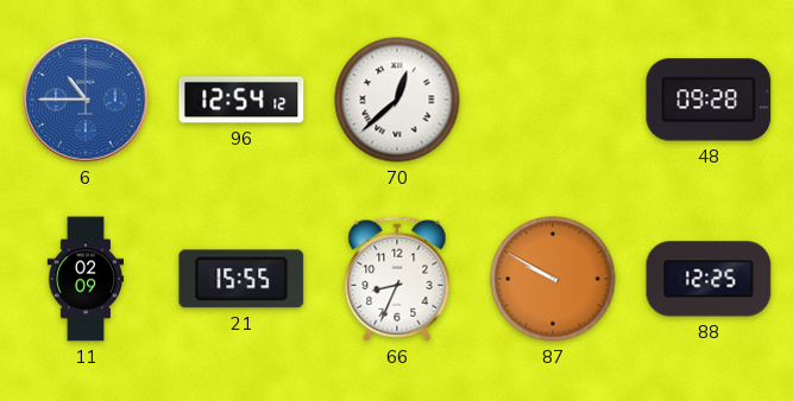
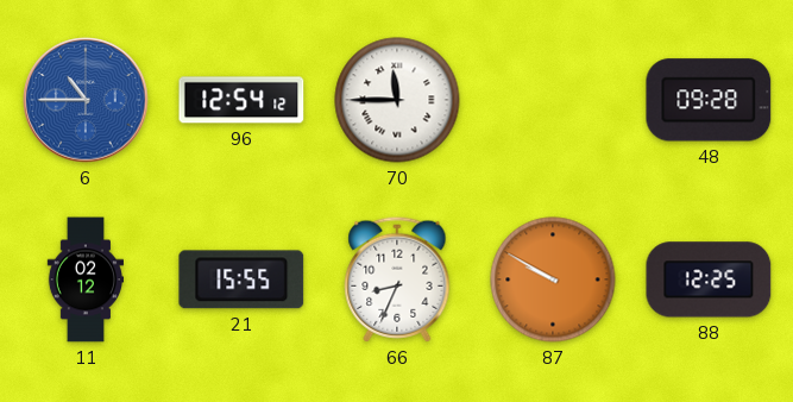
70: 12:38 -> 11:45 (397, 100)
11: 02:09 -> 02:12 (84, 279)
